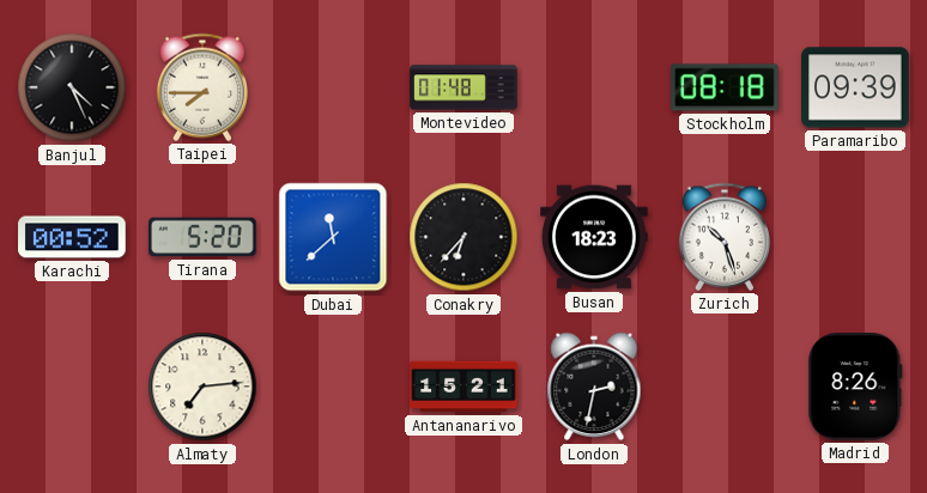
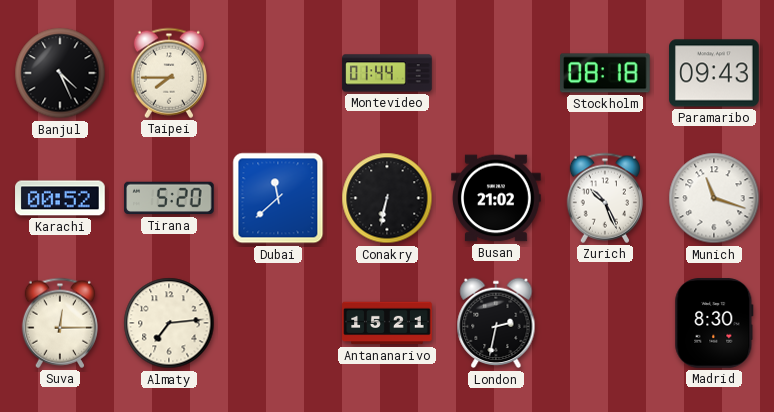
Montevideo: 01:48 -> 01:44 (387, 73)
Paramaribo: 09:39 -> 09:43 (714, 73)
Conakry: 6:37 -> 6:32 (387, 198)
Busan: 18:23 -> 21:02 (496, 198)
Zurich: 10:27 -> 10:26 (605, 198)
Munich: none -> 11:18 (714, 198)
Suva: none -> 12:15 (60, 323)
Madrid: 8:26 -> 8:30 (714, 323)
